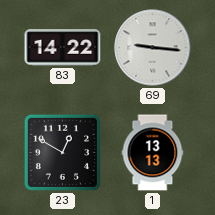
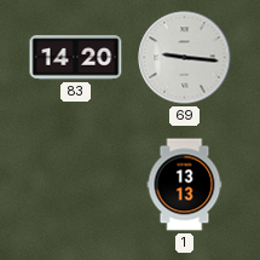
83: 14:22 -> 14:20 (76, 58)
23: 12:50 -> none (62, 152)
